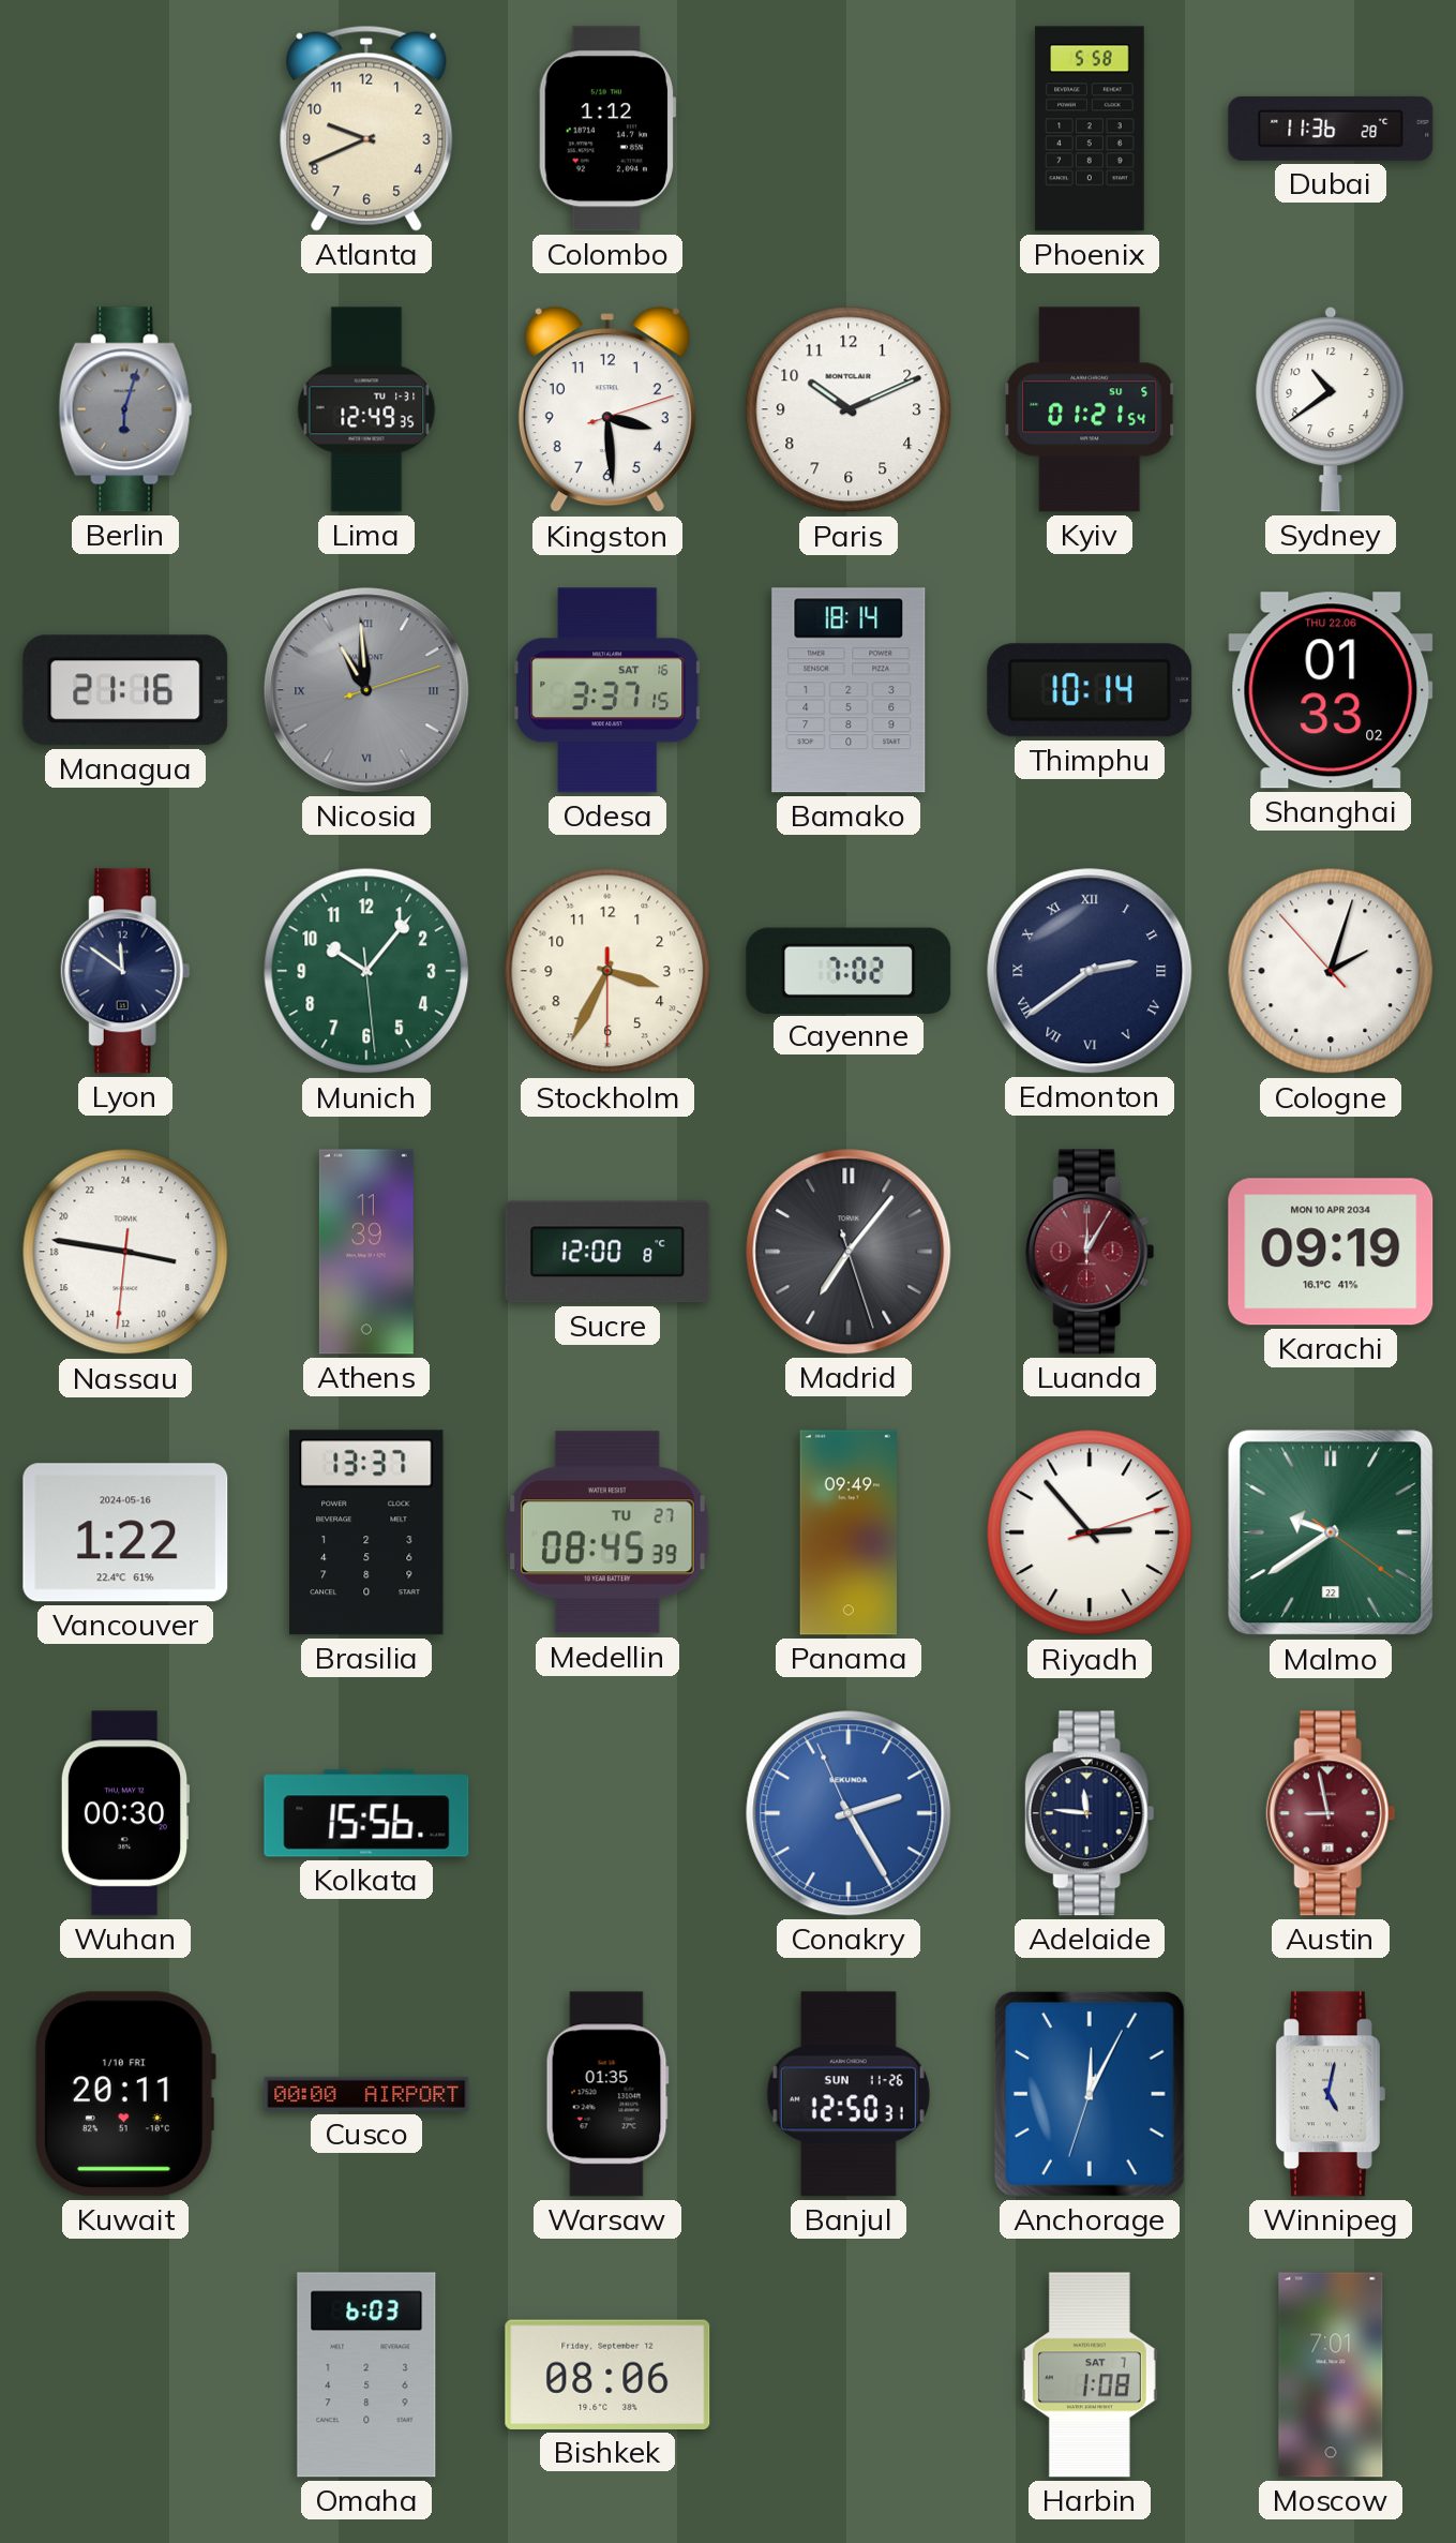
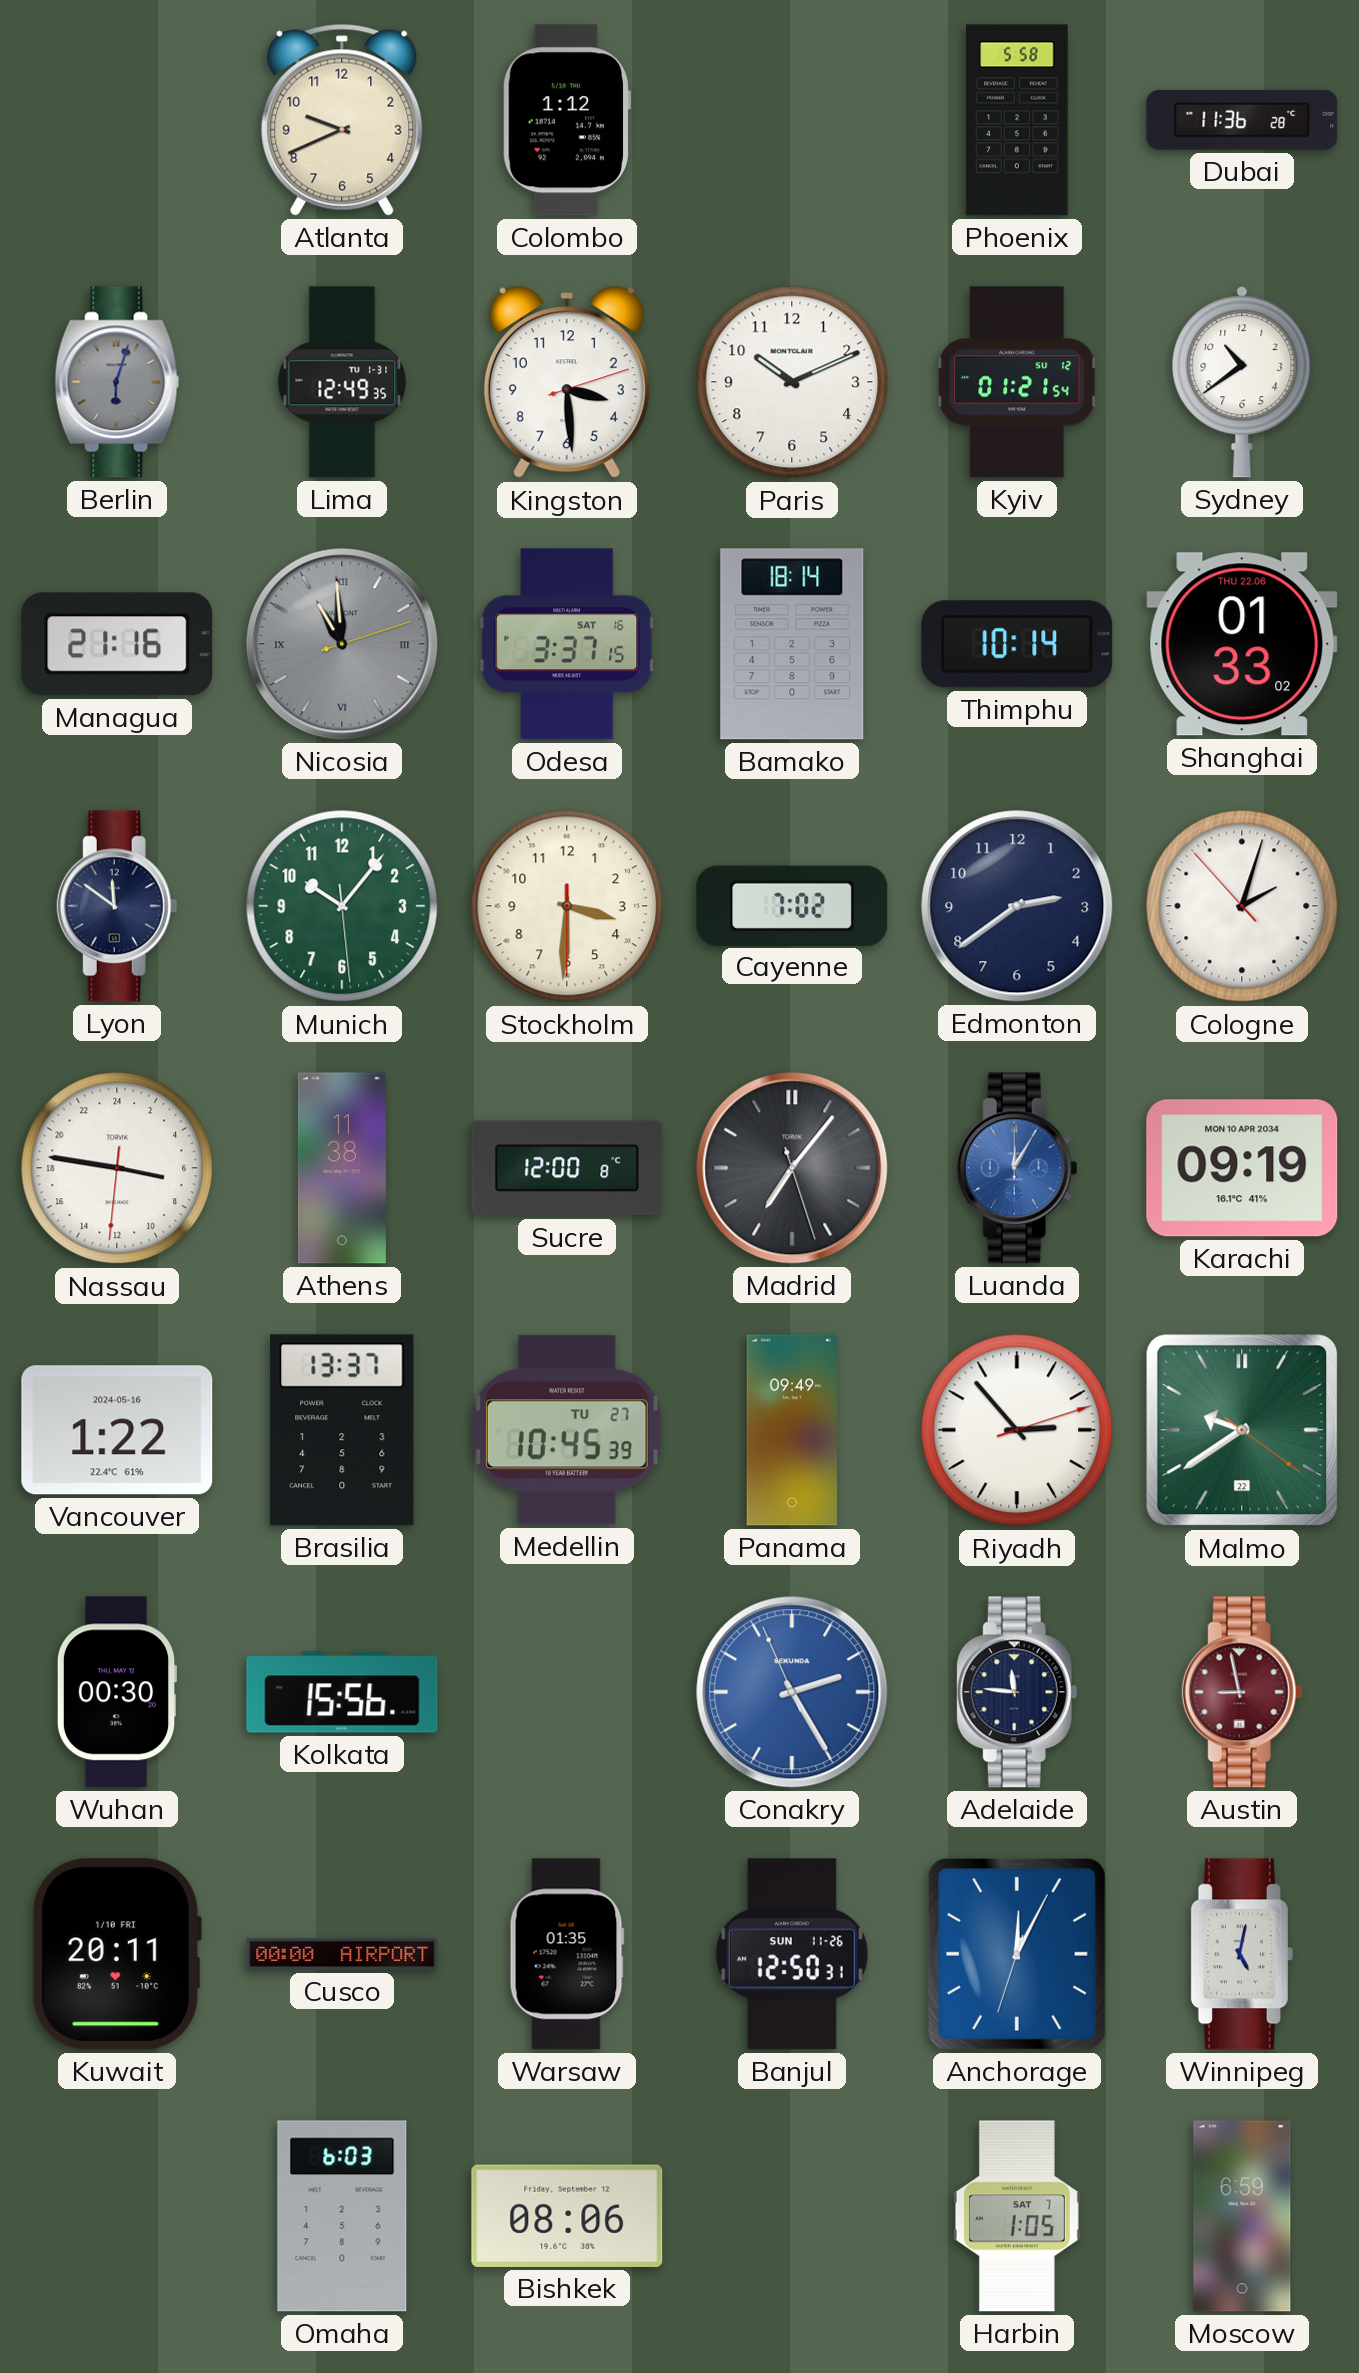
Kyiv date: SU 5 -> SU 12 (1017, 382)
Stockholm: 3:34 -> 3:30 (567, 906)
Edmonton numerals: Roman -> Arabic (1017, 906)
Athens: 11:39 -> 11:38 (342, 1168)
Luanda dial: burgundy -> blue (1017, 1168)
Medellin: 08:45 -> 10:45 (567, 1430)
Harbin: 1:08 -> 1:05 (1017, 2216)
Moscow: 7:01 -> 6:59 (1242, 2216)
